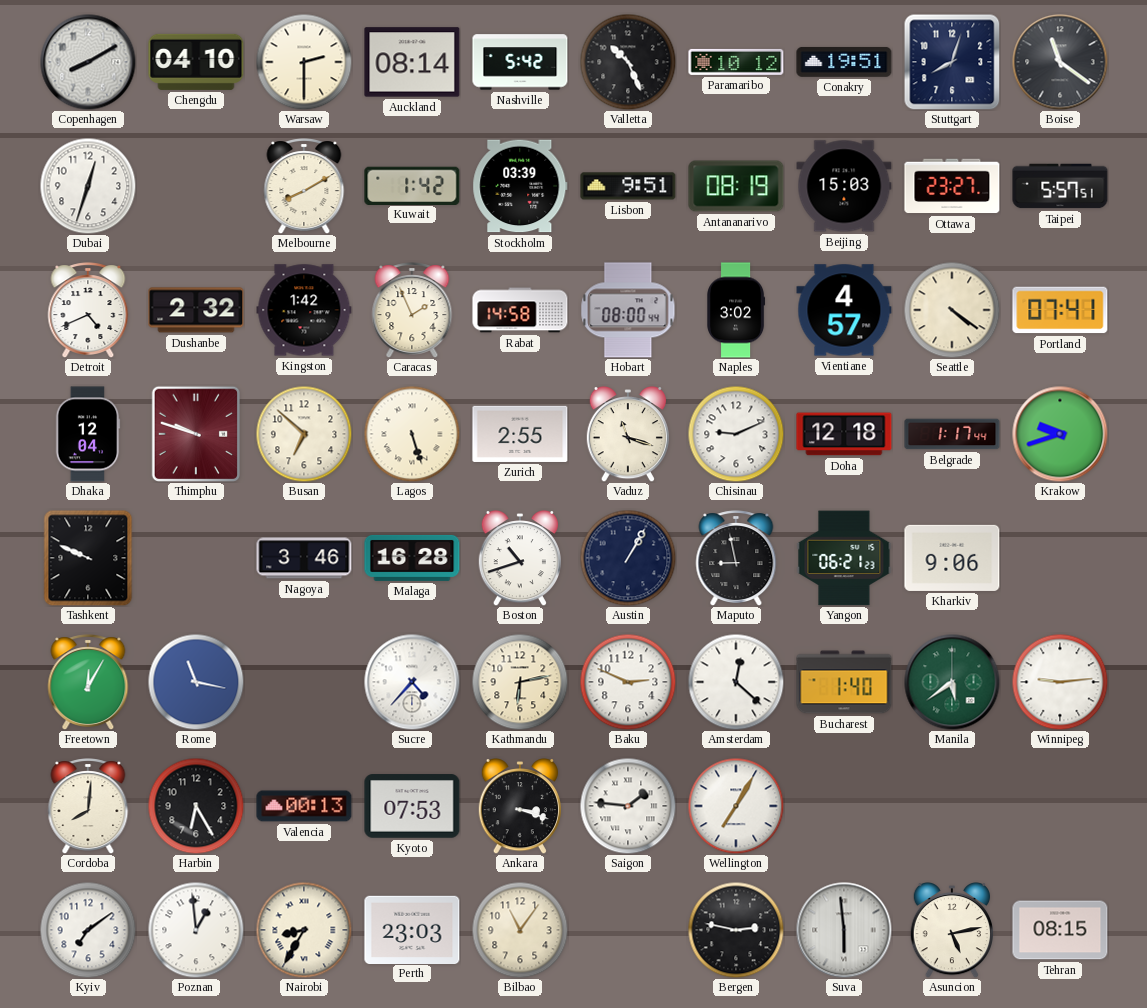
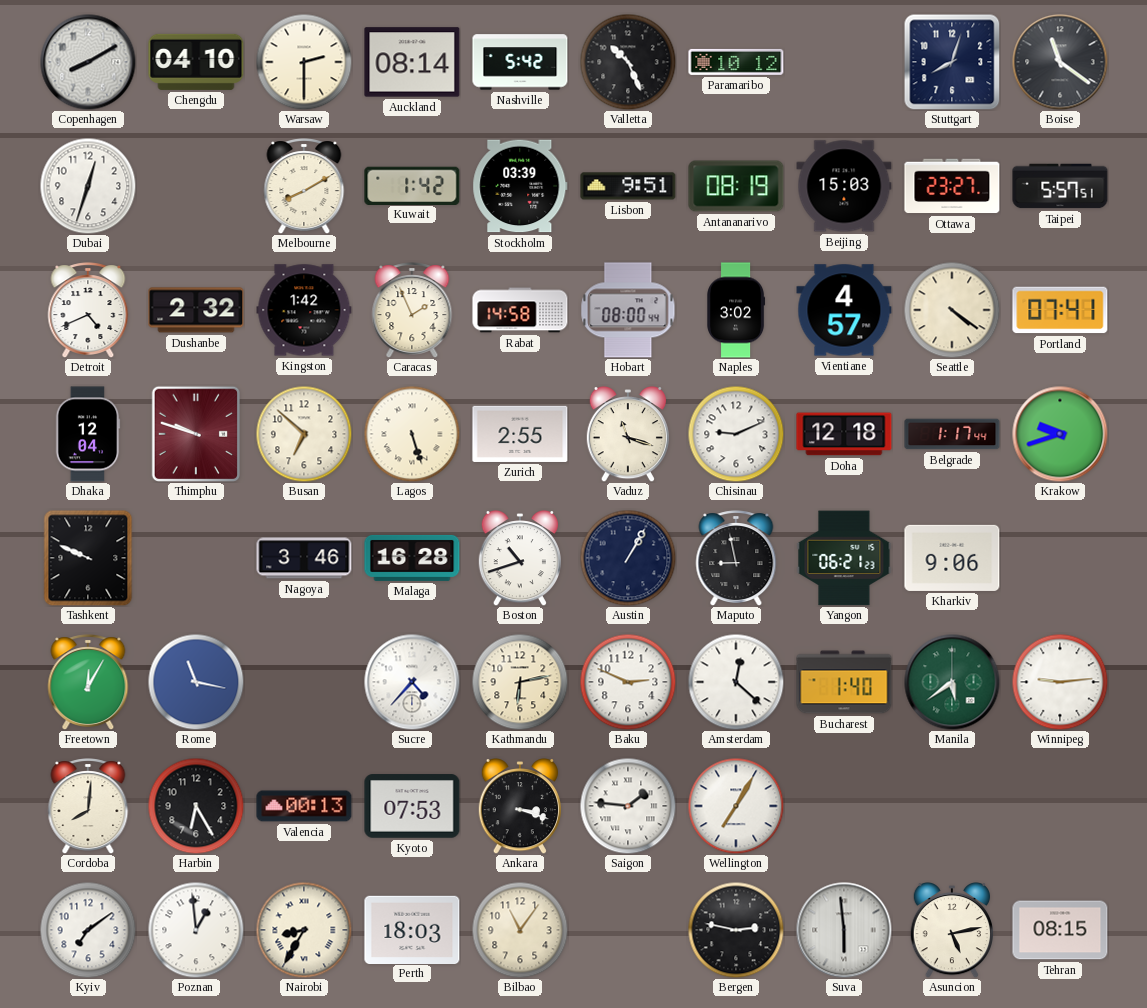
Conakry: 19:51 -> none (844, 62)
Perth: 23:03 -> 18:03 (412, 929)
